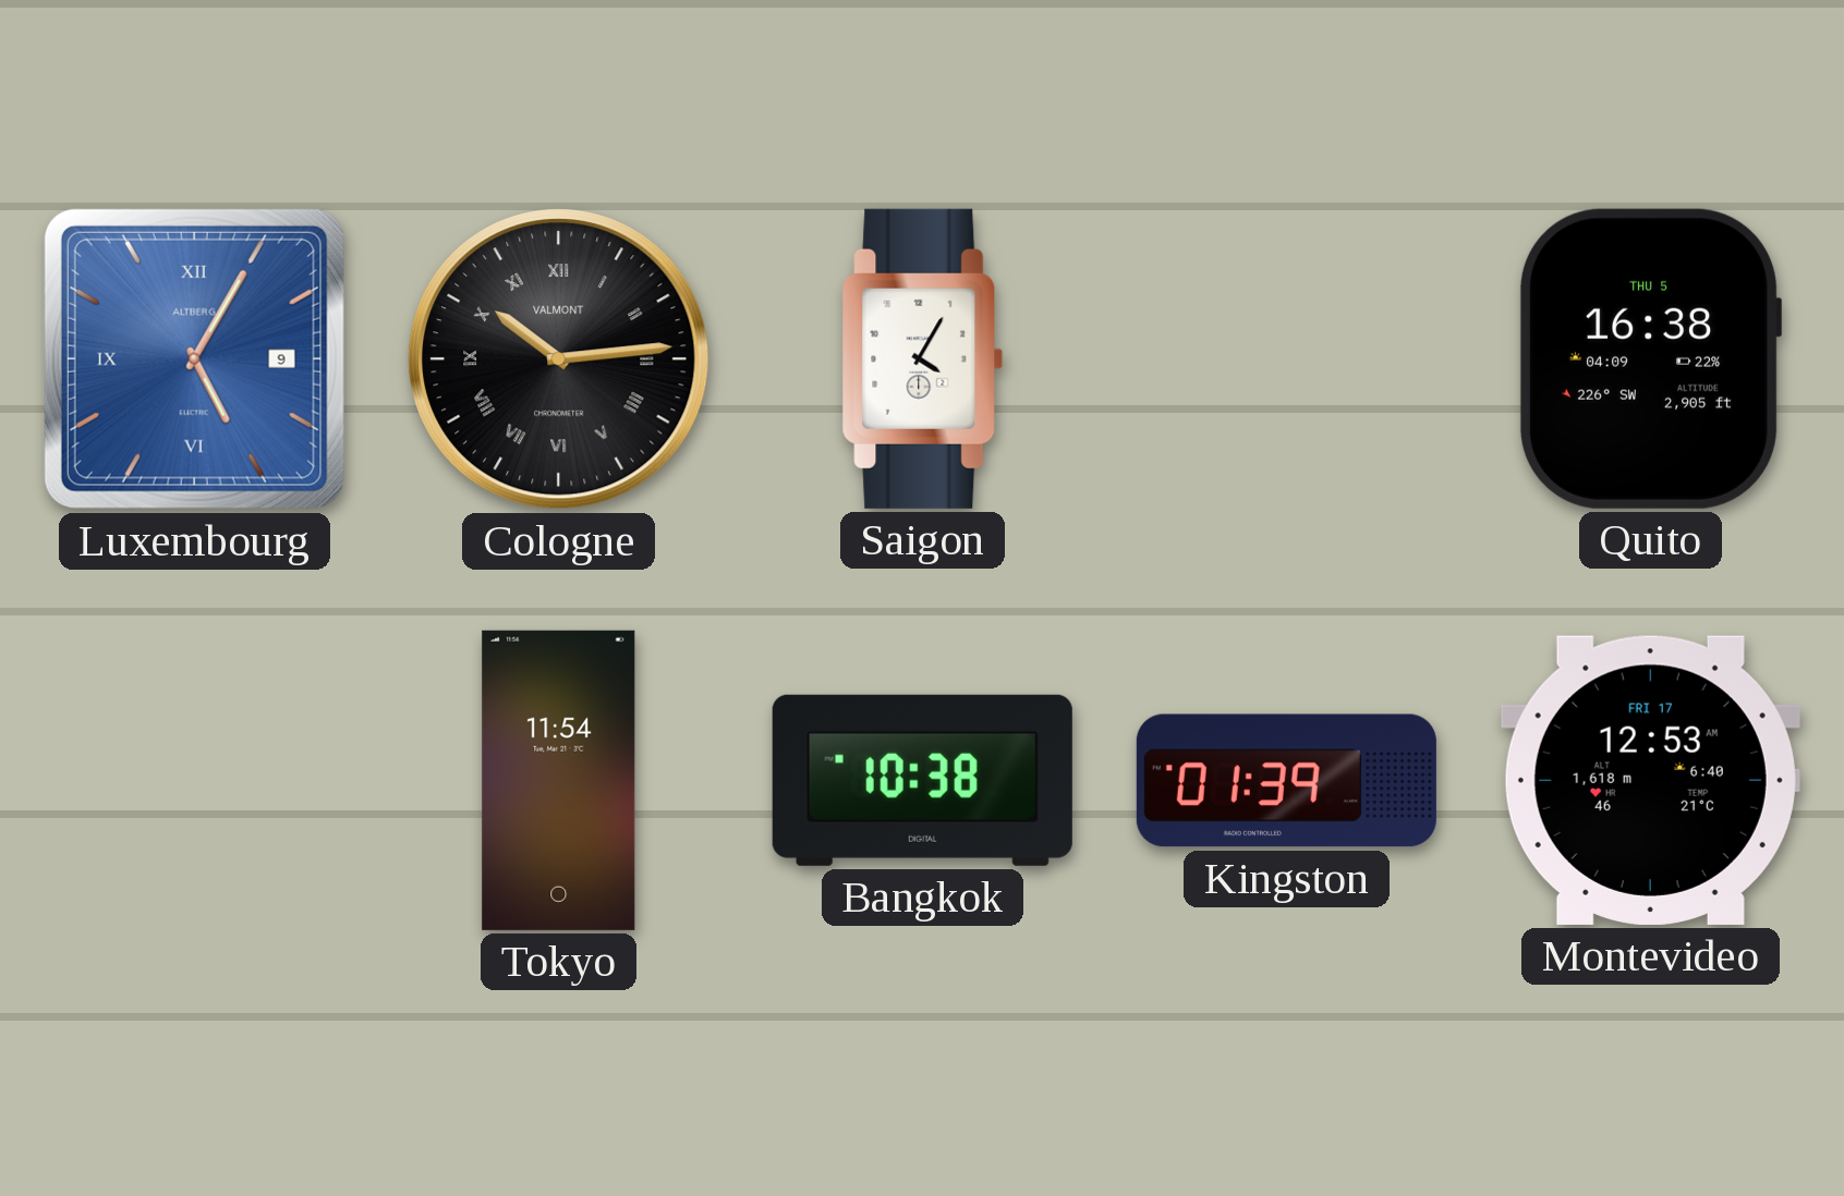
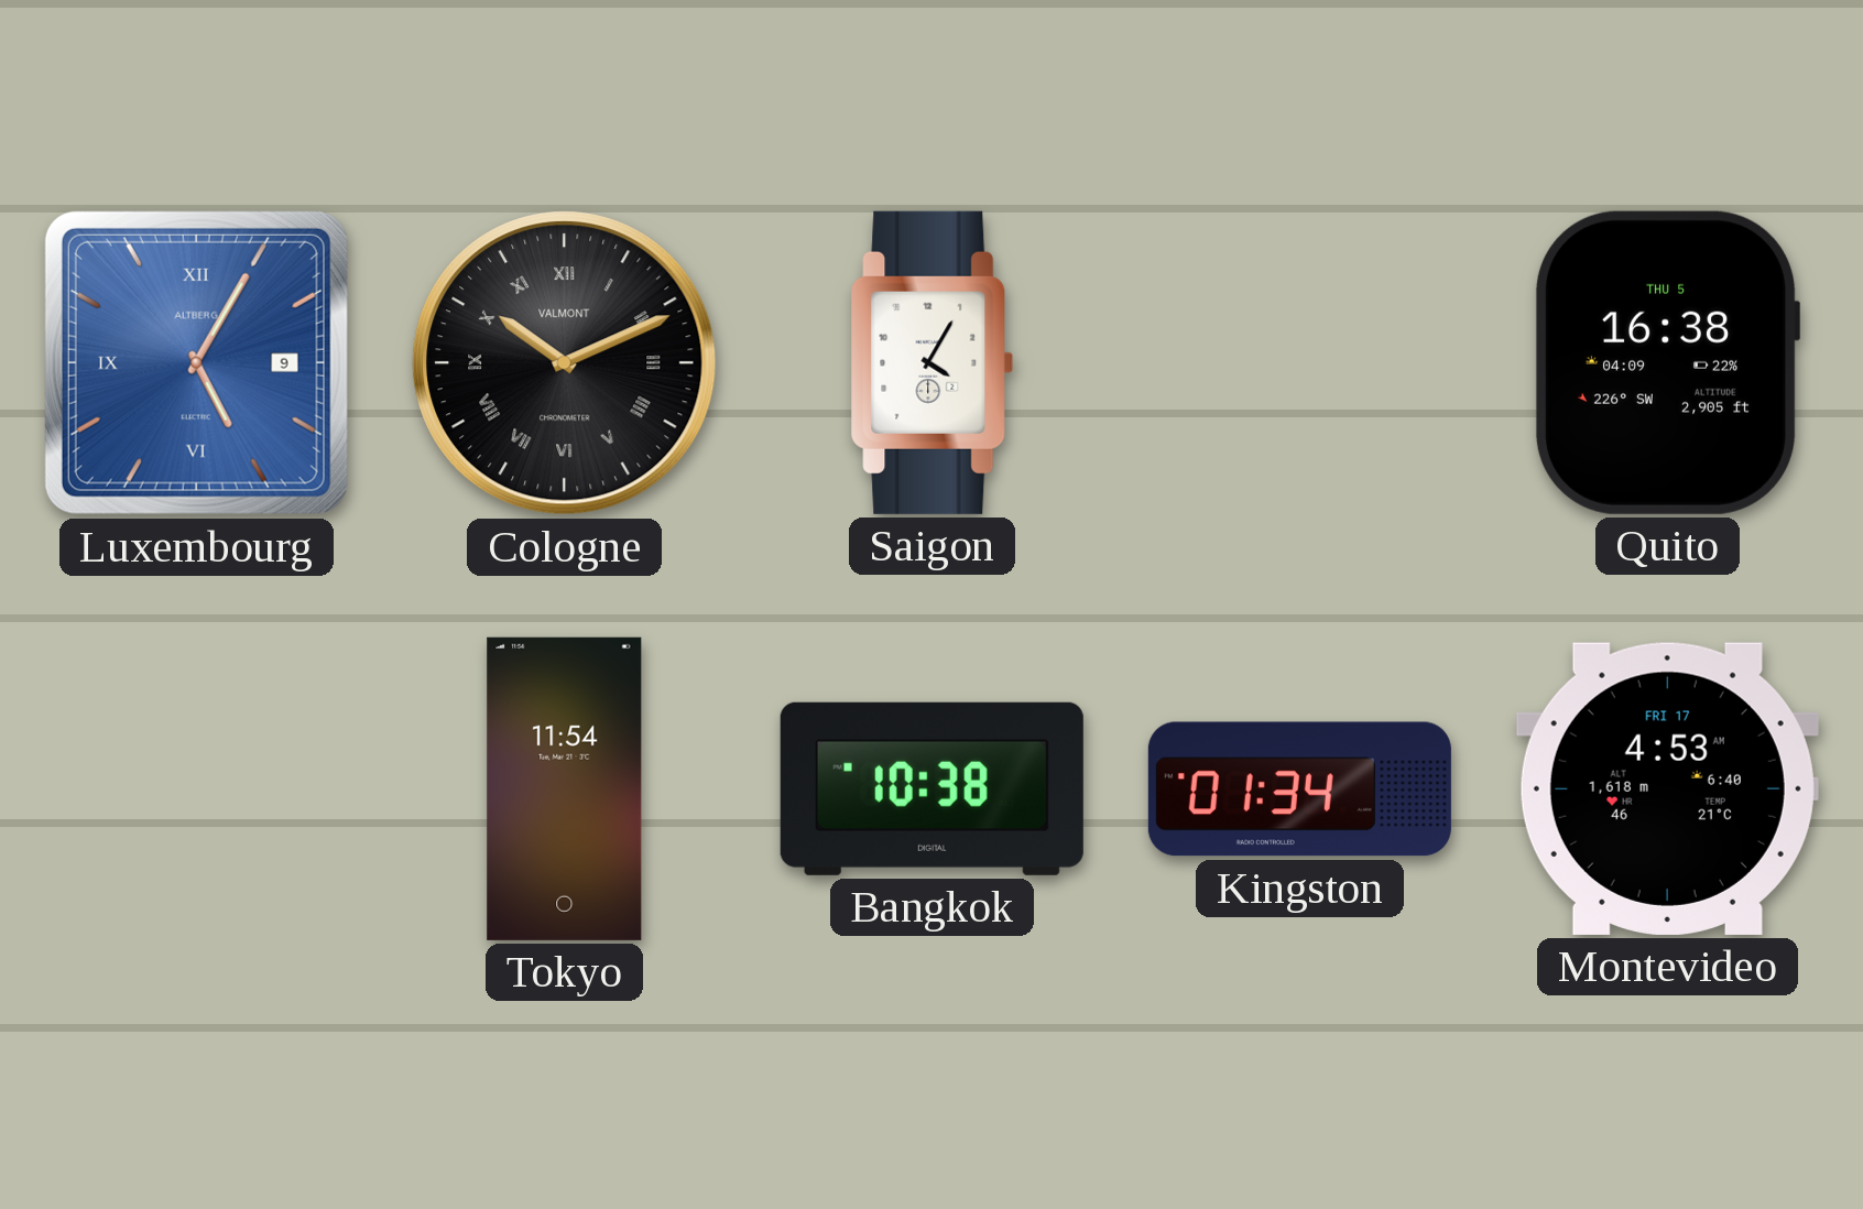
Cologne: 10:14 -> 10:11 (565, 363)
Kingston: 01:39 -> 01:34 (1299, 789)
Montevideo: 12:53 -> 4:53 (1667, 788)
